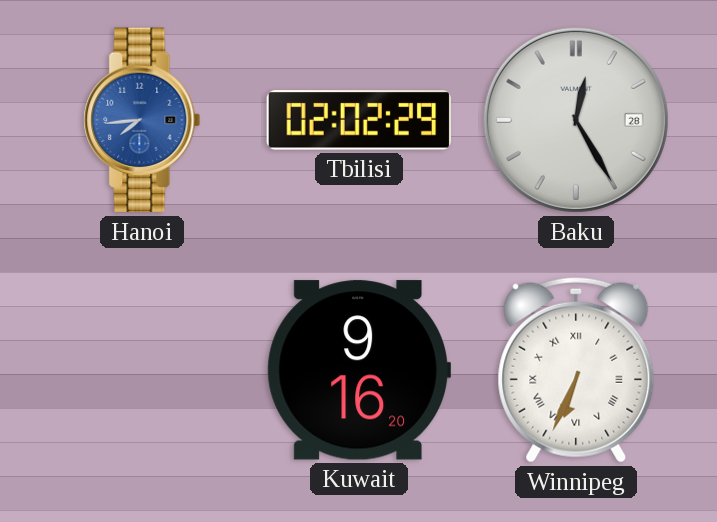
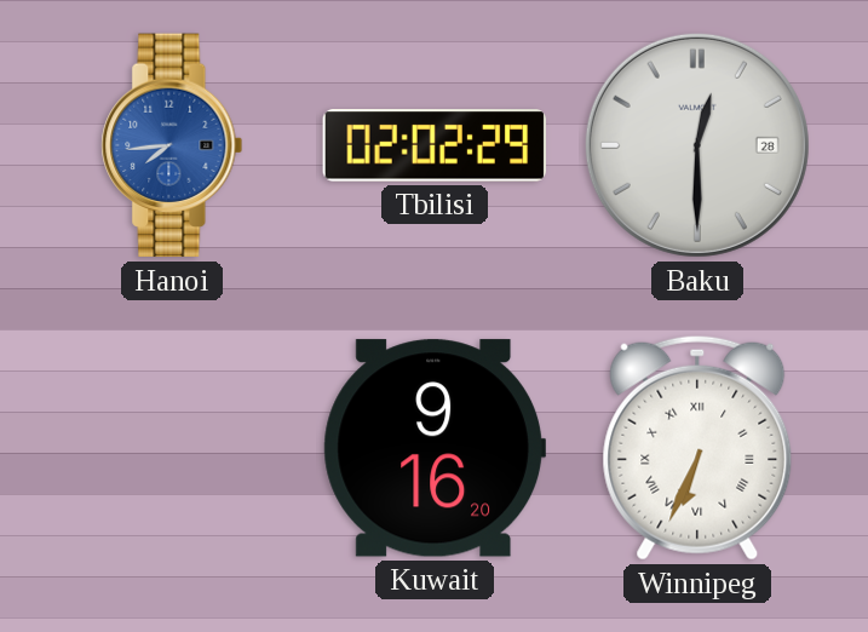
Baku: 12:25 -> 12:30 (697, 145)
